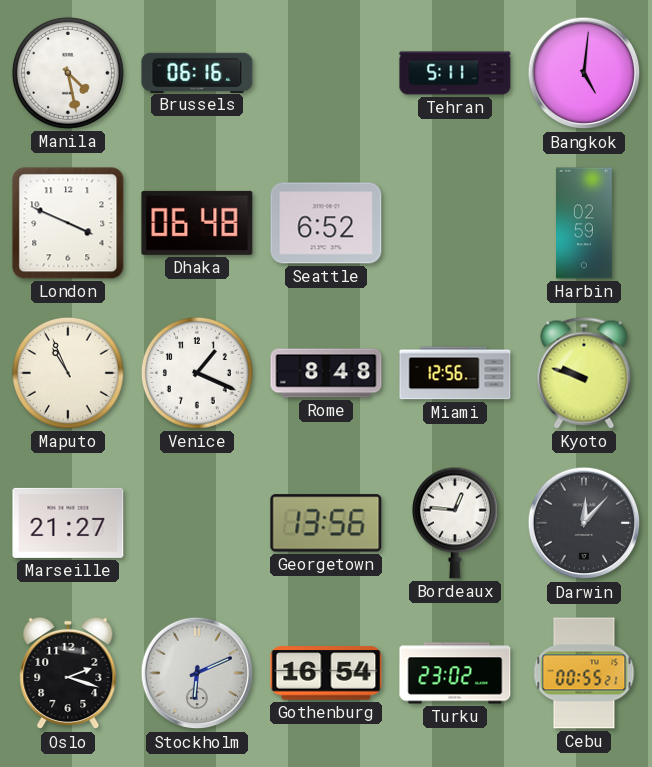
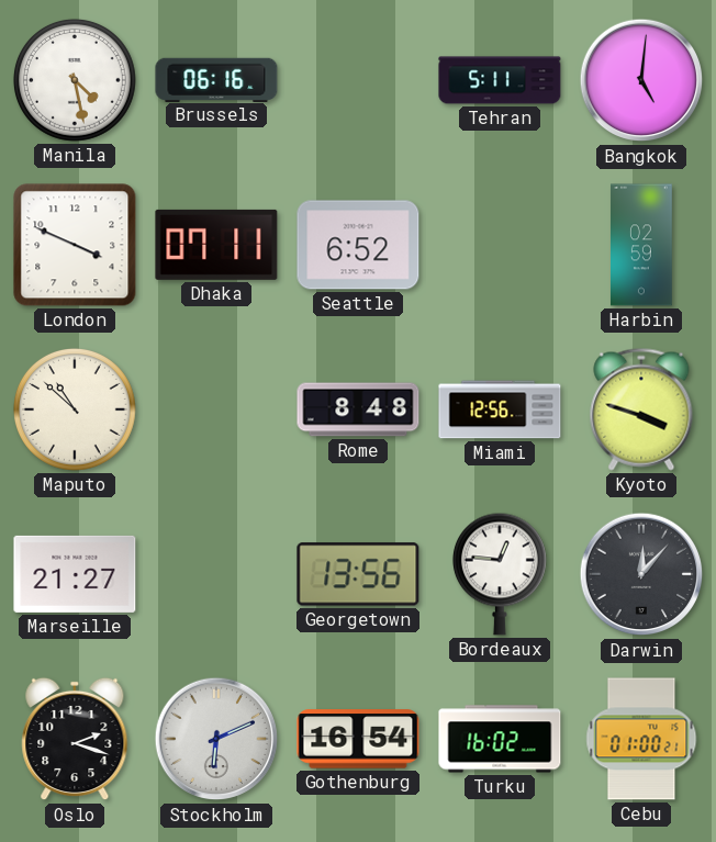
Dhaka: 06:48 -> 07:11 (216, 245)
Maputo: 10:56 -> 10:52 (75, 409)
Venice: 1:19 -> none (197, 373)
Kyoto: 9:48 -> 3:48 (641, 409)
Turku: 23:02 -> 16:02 (500, 739)
Cebu: 00:55 -> 01:00 (641, 739)
